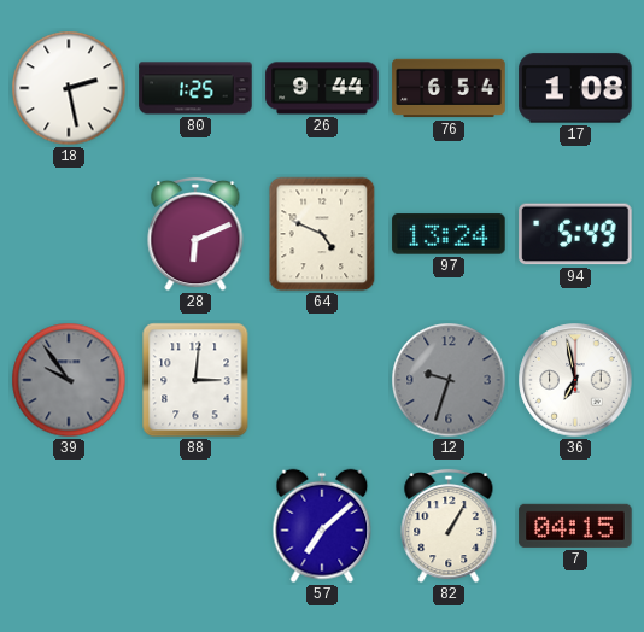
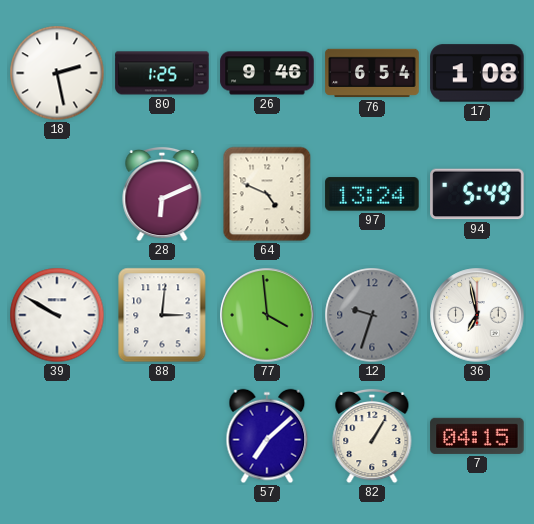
26: 9:44 -> 9:46 (267, 73)
39: 9:54 -> 9:50 (57, 315)
39 dial: grey -> white (57, 315)
77: none -> 3:59 (267, 315)
